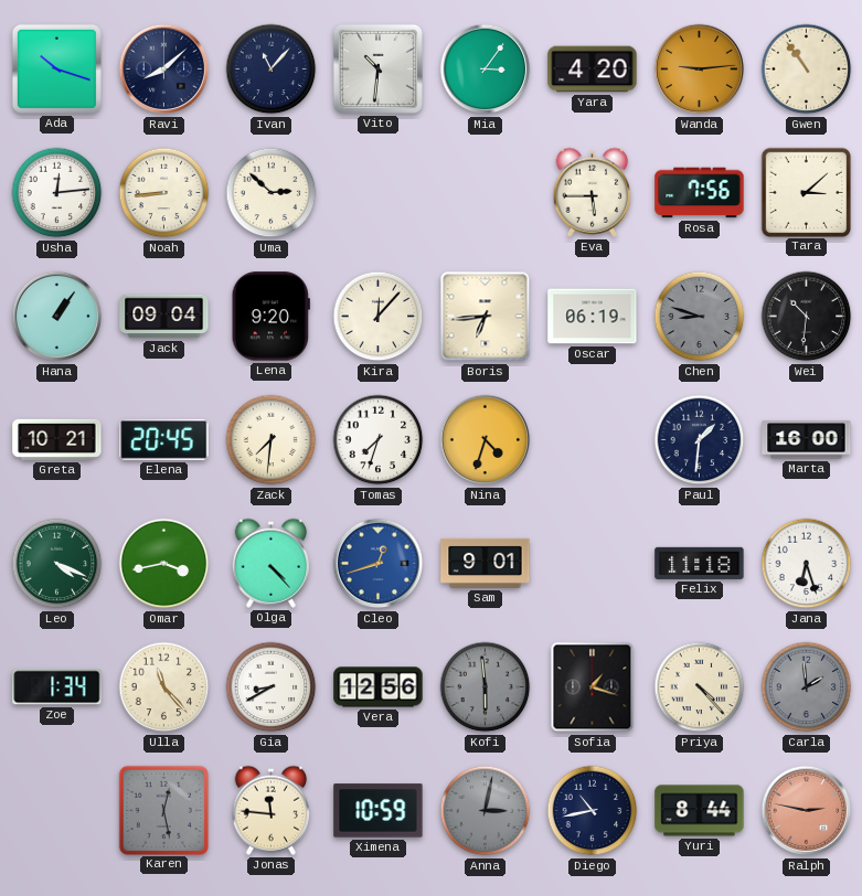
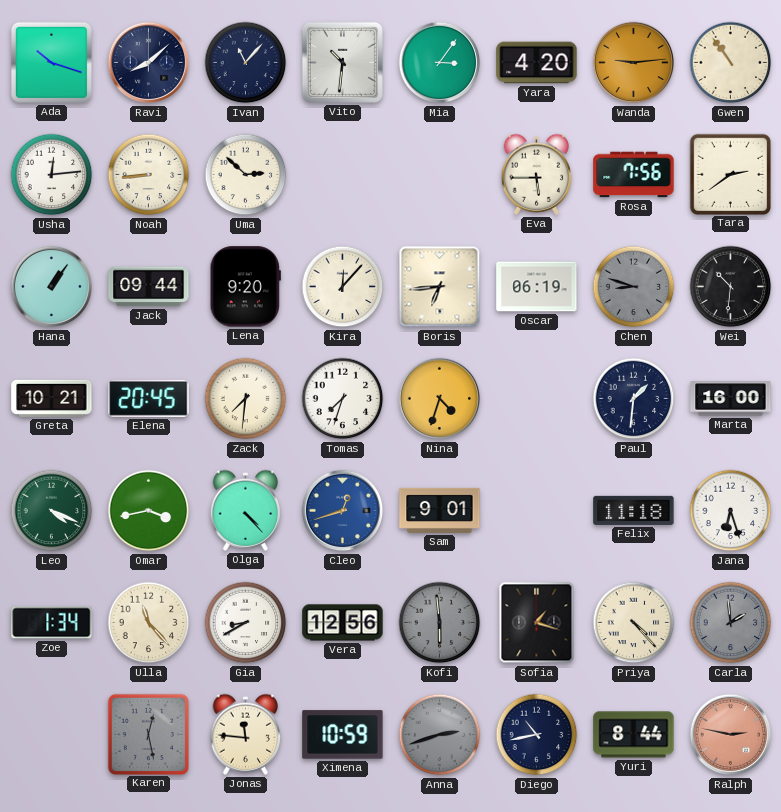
Tara: 3:08 -> 2:39 (730, 174)
Jack: 09:04 -> 09:44 (149, 287)
Anna: 3:02 -> 2:42 (440, 735)
